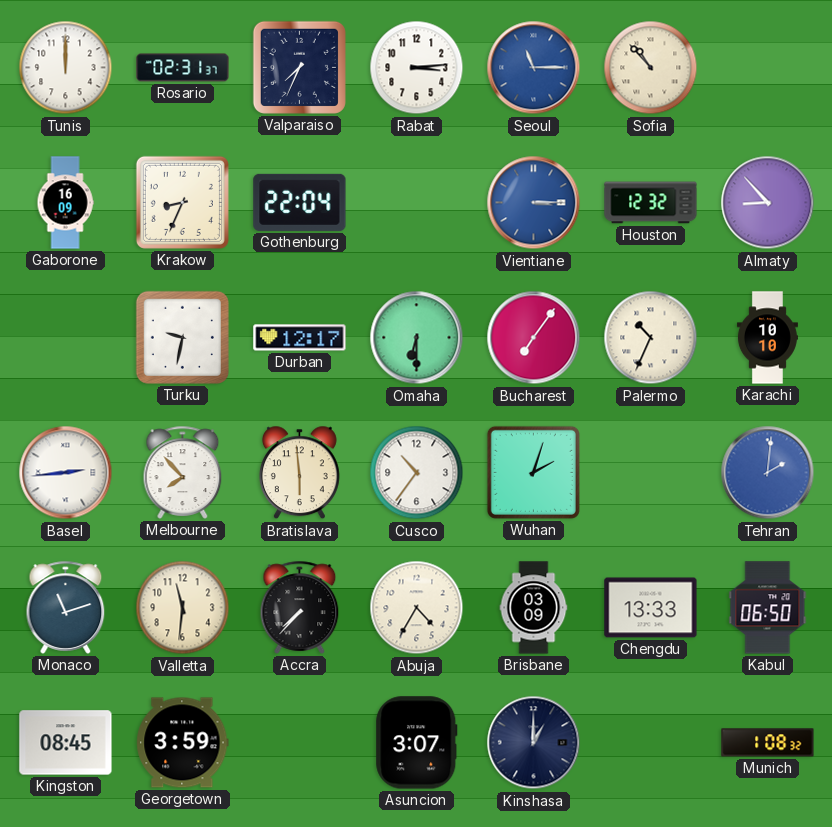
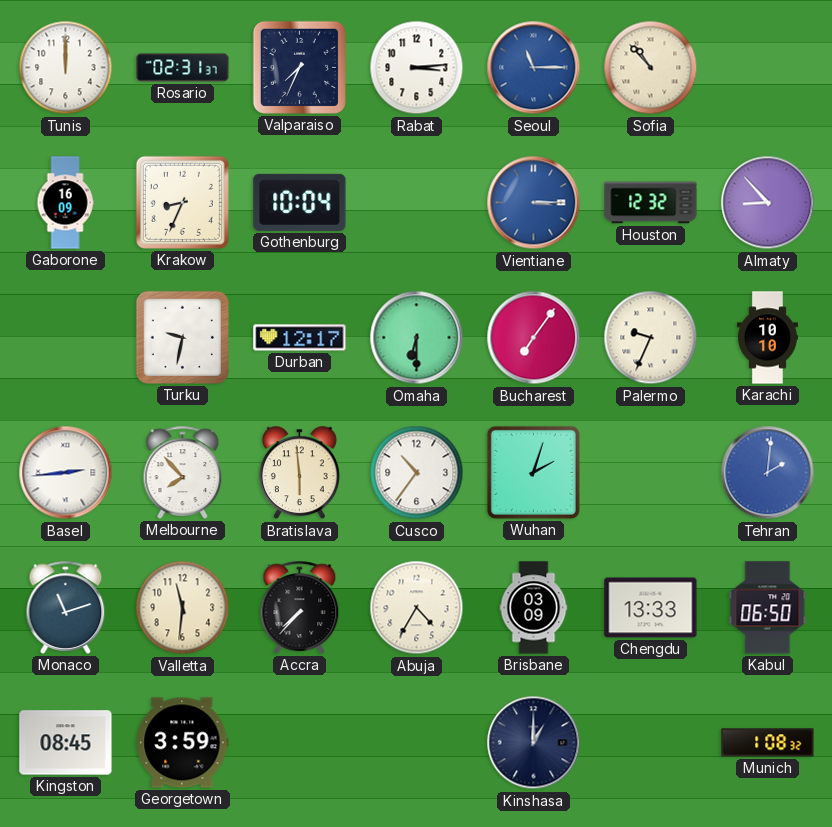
Gothenburg: 22:04 -> 10:04 (300, 202)
Palermo: 10:34 -> 9:34 (651, 338)
Asuncion: 3:07 -> none (417, 743)
